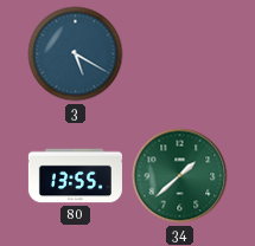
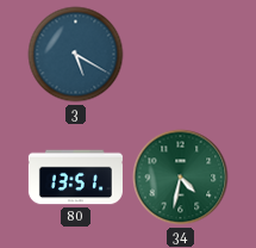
80: 13:55 -> 13:51 (75, 178)
34: 1:38 -> 4:32 (181, 178)
